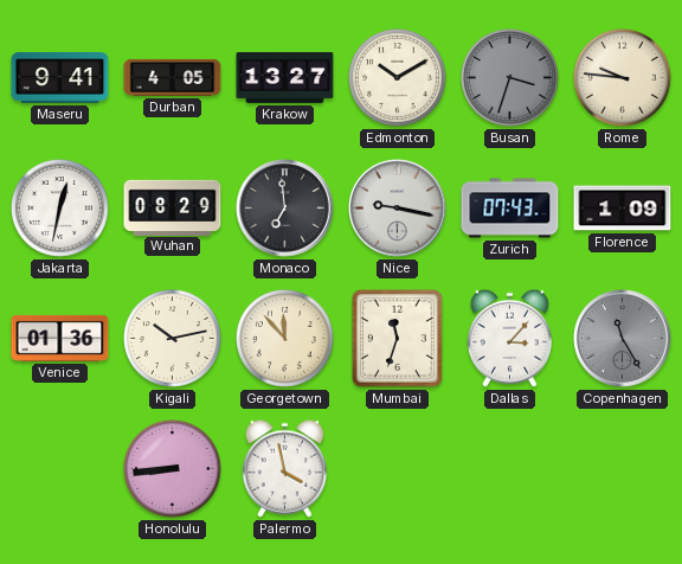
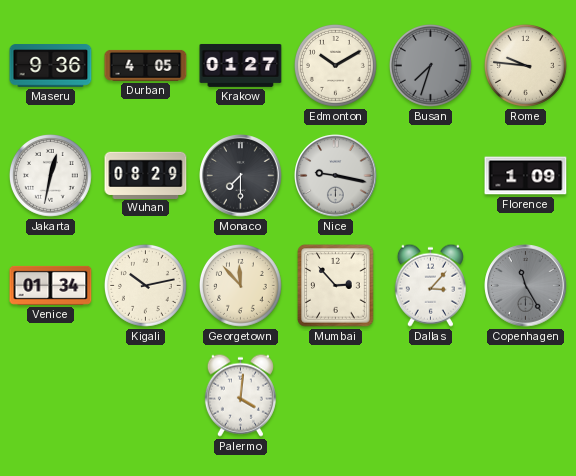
Maseru: 9:41 -> 9:36 (51, 66)
Krakow: 13:27 -> 01:27 (241, 65)
Busan: 3:33 -> 7:33 (430, 65)
Monaco: 6:59 -> 7:30 (241, 176)
Zurich: 07:43 -> none (510, 209)
Venice: 01:36 -> 01:34 (51, 285)
Mumbai: 11:33 -> 2:53 (336, 286)
Honolulu: 8:44 -> none (172, 468)
Palermo: 3:58 -> 4:01 (240, 395)
